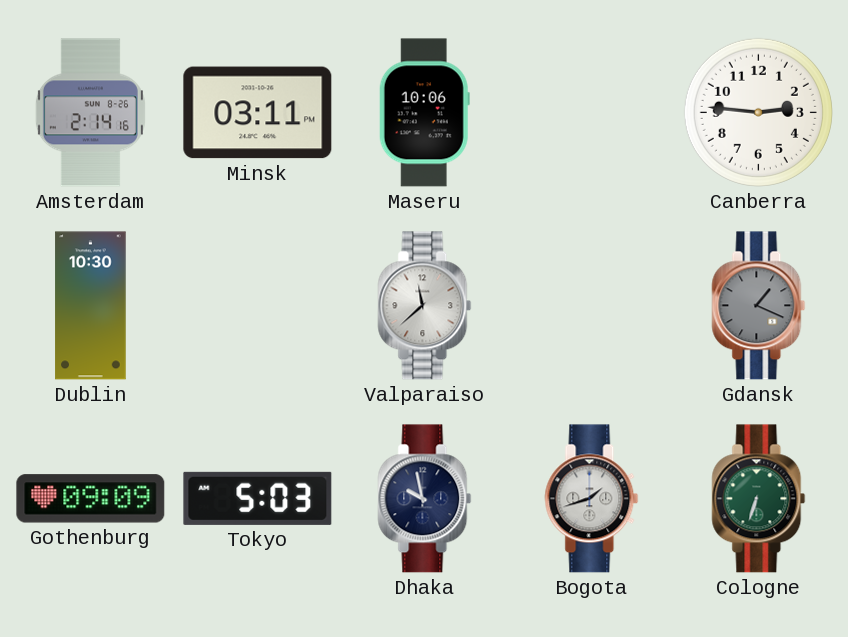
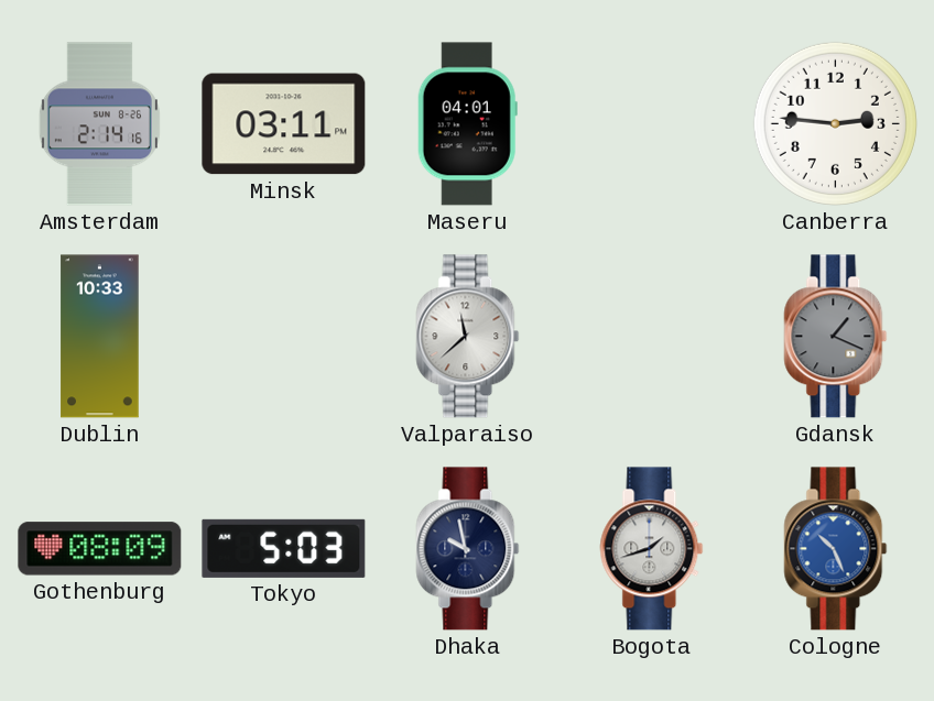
Maseru: 10:06 -> 04:01 (467, 124)
Dublin: 10:30 -> 10:33 (100, 337)
Gothenburg: 09:09 -> 08:09 (100, 549)
Cologne: 6:33 -> 10:26 (836, 549)
Cologne dial: green -> blue (836, 549)
